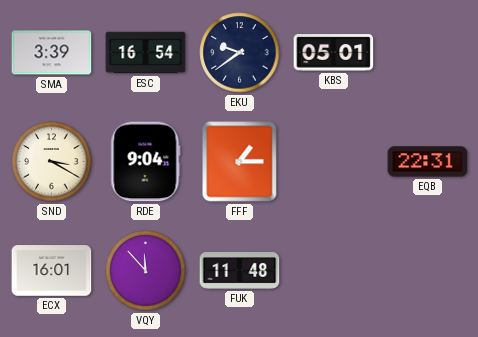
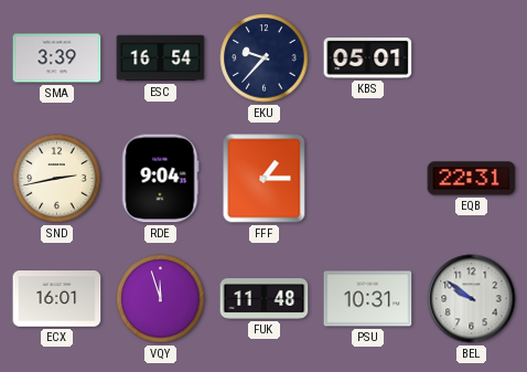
EKU: 9:39 -> 9:37 (265, 59)
SND: 3:20 -> 2:43 (57, 179)
VQY: 11:53 -> 11:57 (161, 299)
PSU: none -> 10:31 (368, 299)
BEL: none -> 9:51 (472, 299)
